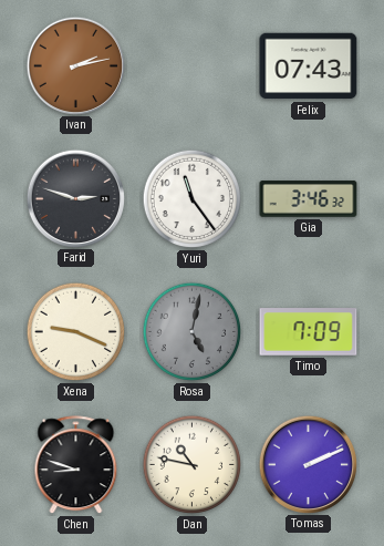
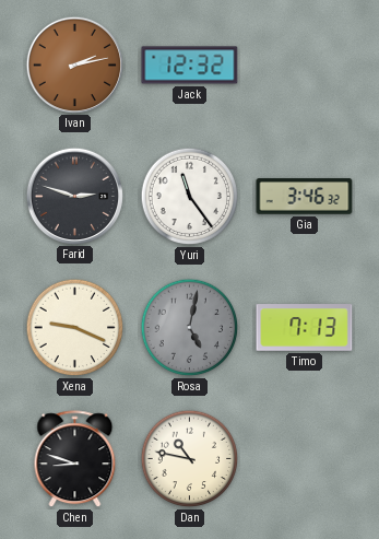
Jack: none -> 12:32 (190, 66)
Felix: 07:43 -> none (309, 66)
Timo: 7:09 -> 7:13 (305, 328)
Tomas: 2:11 -> none (308, 464)
